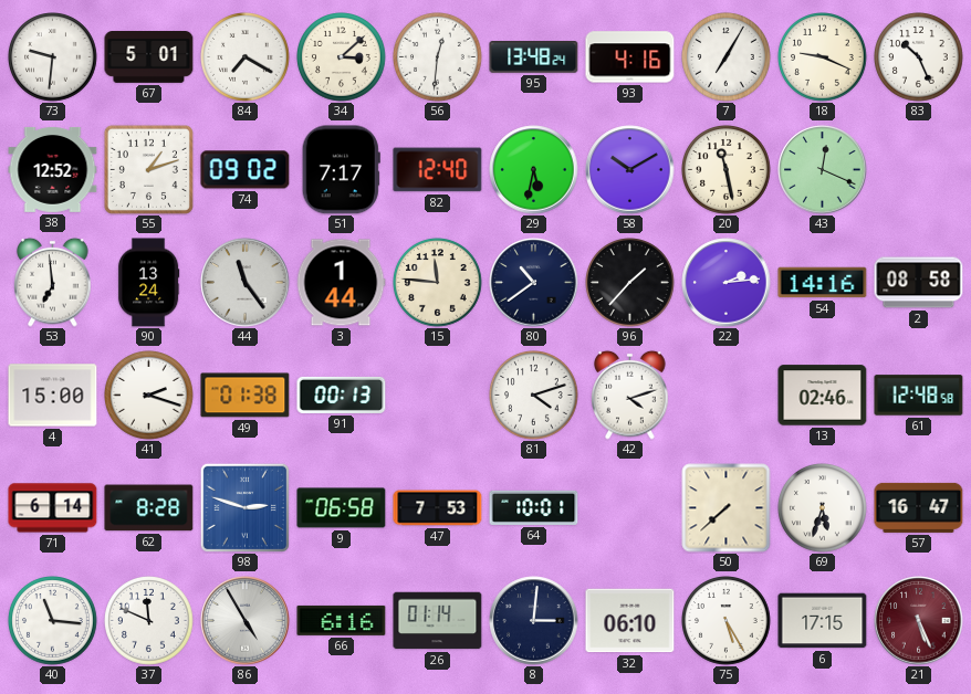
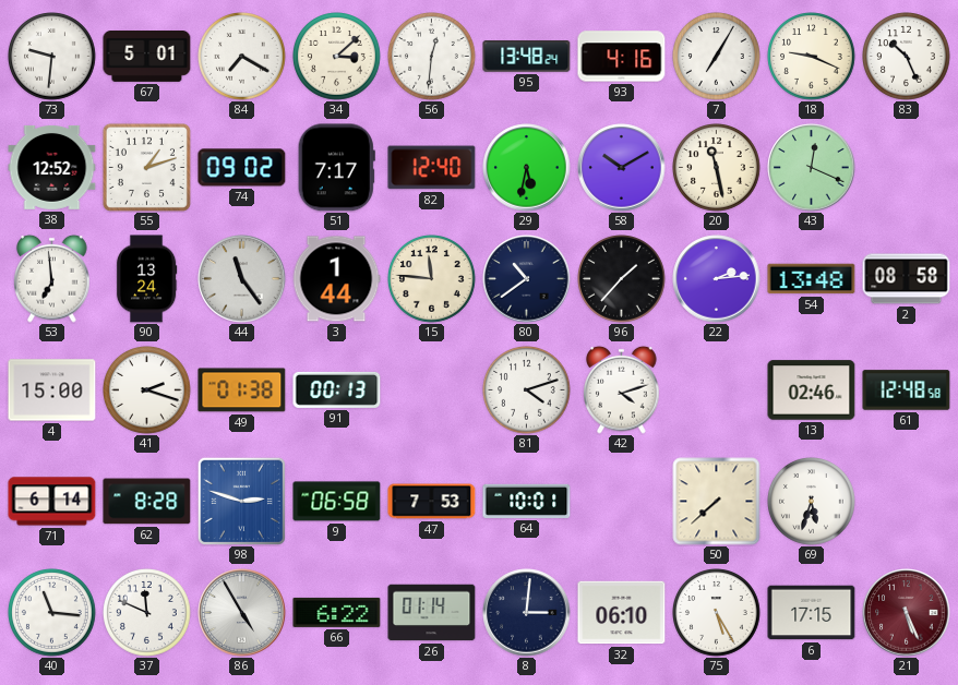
54: 14:16 -> 13:48 (812, 279)
57: 16:47 -> none (919, 507)
66: 6:16 -> 6:22 (337, 612)
